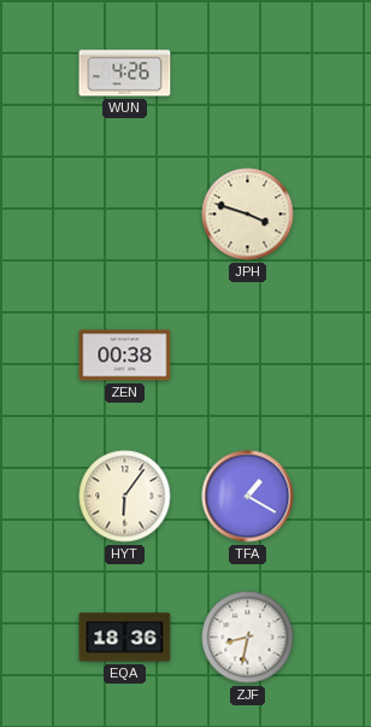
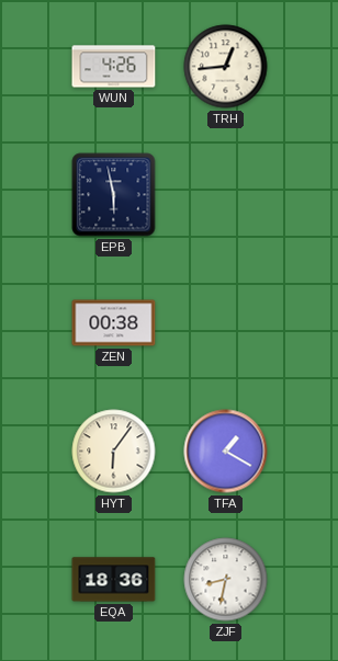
TRH: none -> 12:44 (226, 67)
EPB: none -> 5:58 (114, 195)
JPH: 3:48 -> none (248, 215)
